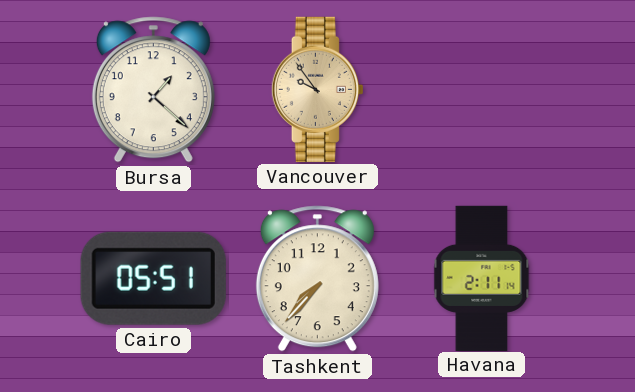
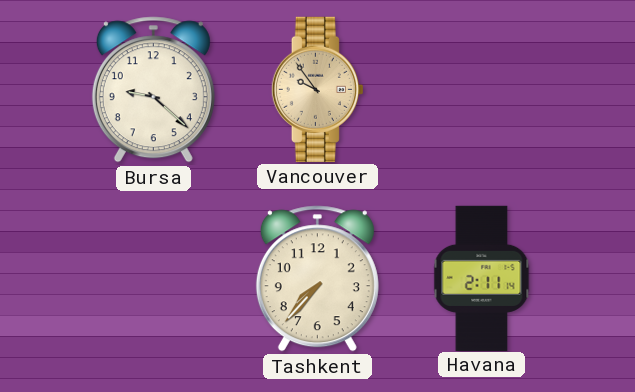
Bursa: 1:22 -> 9:22 (153, 90)
Cairo: 05:51 -> none (153, 278)
